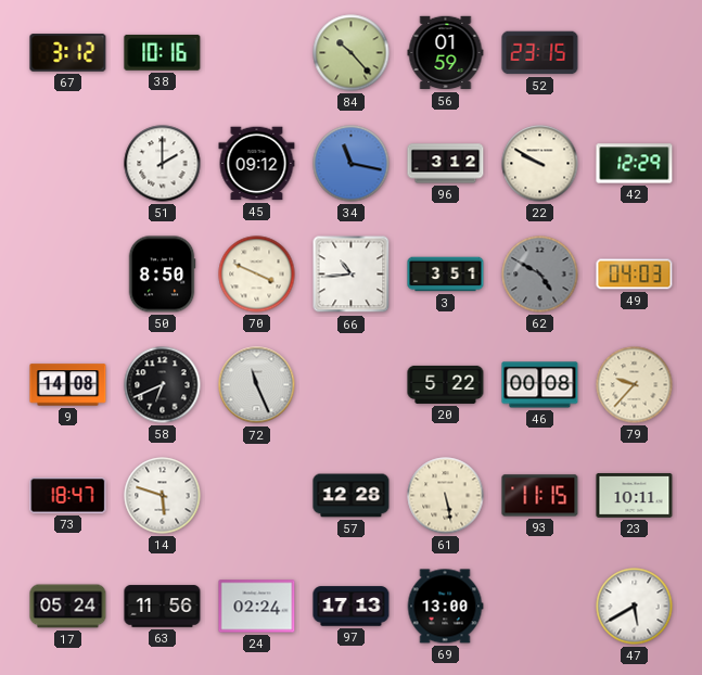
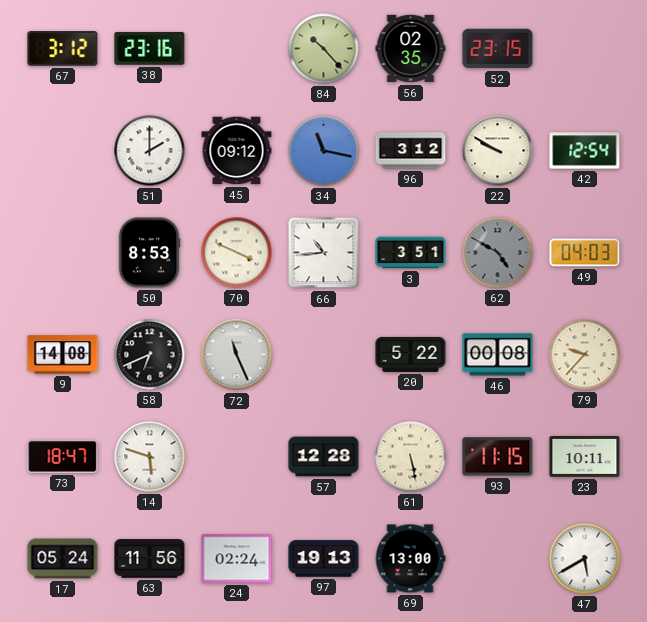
38: 10:16 -> 23:16 (150, 49)
56: 01:59 -> 02:35 (411, 49)
42: 12:29 -> 12:54 (585, 151)
50: 8:50 -> 8:53 (149, 253)
97: 17:13 -> 19:13 (324, 559)
